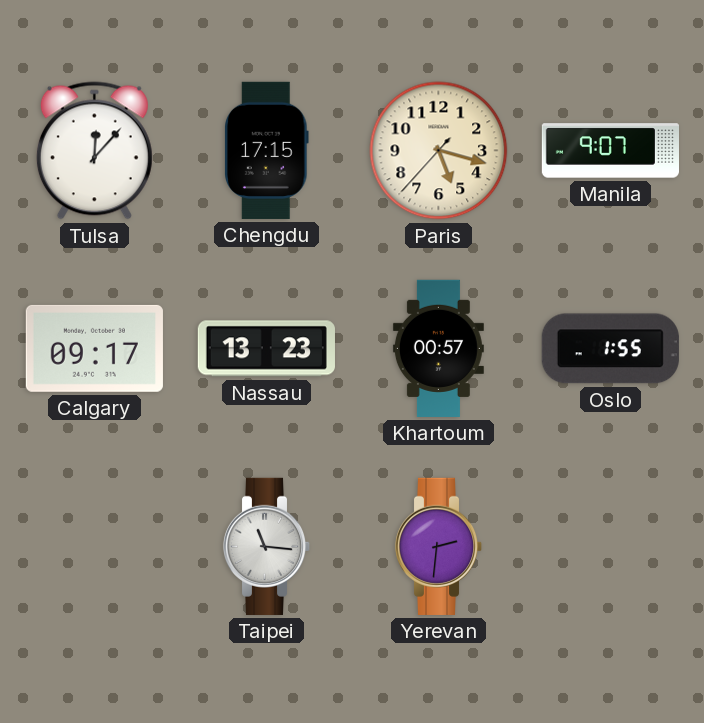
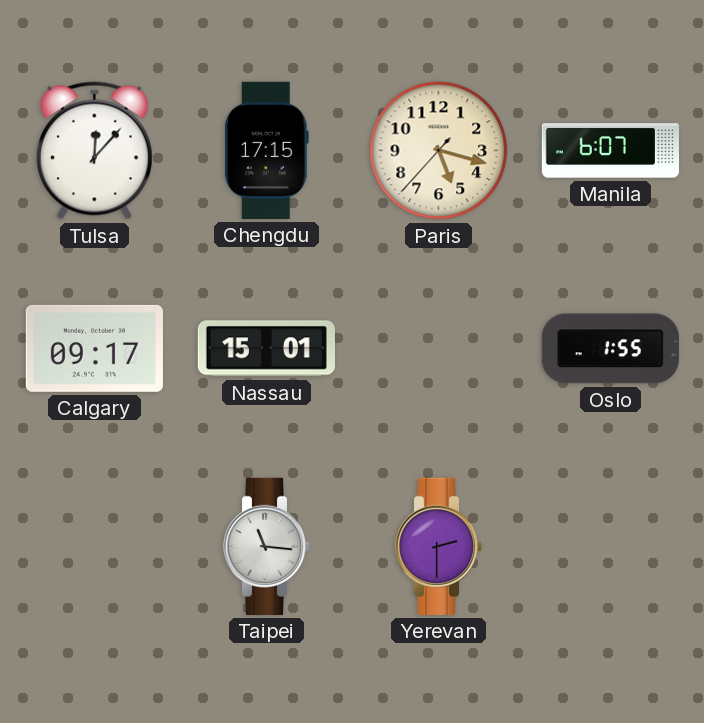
Manila: 9:07 -> 6:07 (610, 151)
Nassau: 13:23 -> 15:01 (266, 349)
Khartoum: 00:57 -> none (438, 348)
Yerevan: 2:31 -> 2:30 (439, 546)
